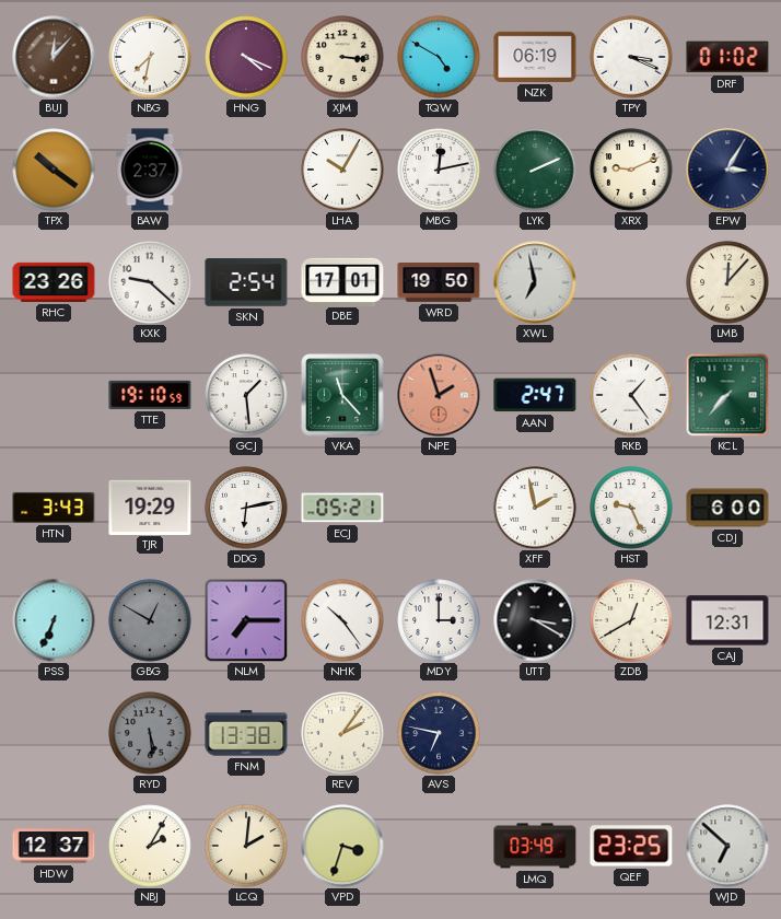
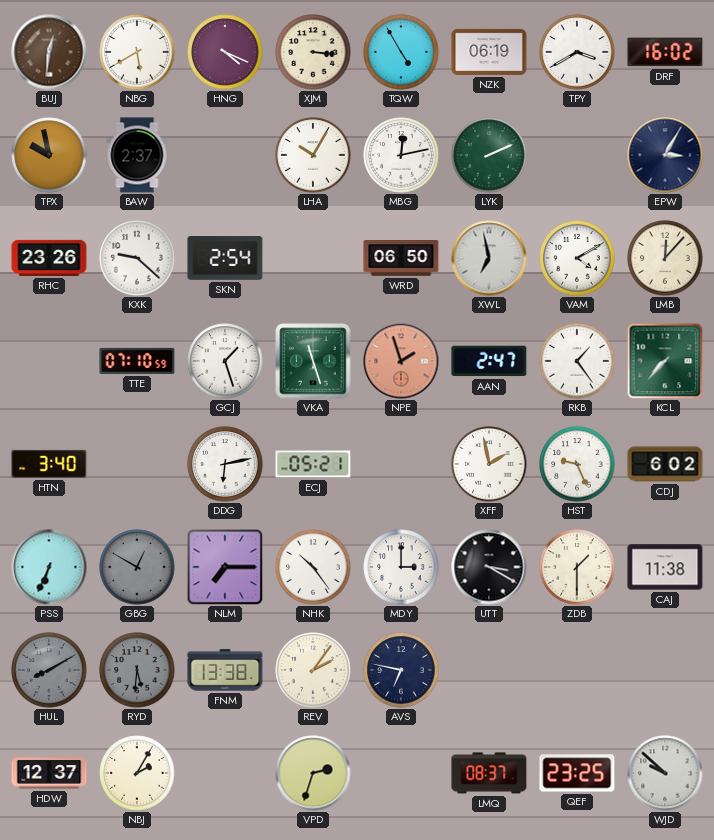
BUJ: 12:07 -> 12:31 (49, 52)
NBG: 7:32 -> 5:40 (137, 52)
TQW: 4:50 -> 4:55 (401, 52)
TPY: 3:19 -> 3:40 (577, 52)
DRF: 01:02 -> 16:02 (665, 52)
TPX: 10:21 -> 9:58 (49, 155)
XRX: 9:11 -> none (631, 170)
DBE: 17:01 -> none (342, 281)
WRD: 19:50 -> 06:50 (401, 259)
VAM: none -> 4:10 (577, 258)
TTE: 19:10 -> 07:10 (137, 361)
GCJ: 1:29 -> 1:27 (225, 361)
VKA: 11:23 -> 11:27 (313, 361)
HTN: 3:43 -> 3:40 (49, 464)
TJR: 19:29 -> none (150, 507)
CDJ: 6:00 -> 6:02 (665, 464)
ZDB: 12:40 -> 1:30 (577, 567)
CAJ: 12:31 -> 11:38 (665, 567)
HUL: none -> 8:10 (49, 670)
RYD: 5:29 -> 5:31 (137, 670)
LCQ: 2:01 -> none (246, 846)
VPD: 3:33 -> 2:33 (313, 773)
LMQ: 03:49 -> 08:37 (489, 773)
WJD: 6:52 -> 9:52 (665, 773)
